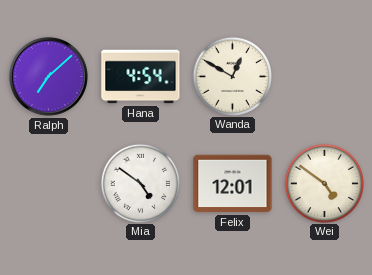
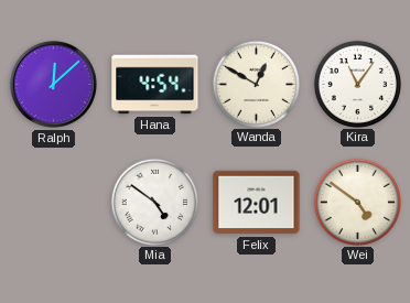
Ralph: 7:08 -> 12:08 (53, 84)
Kira: none -> 11:06 (357, 84)
